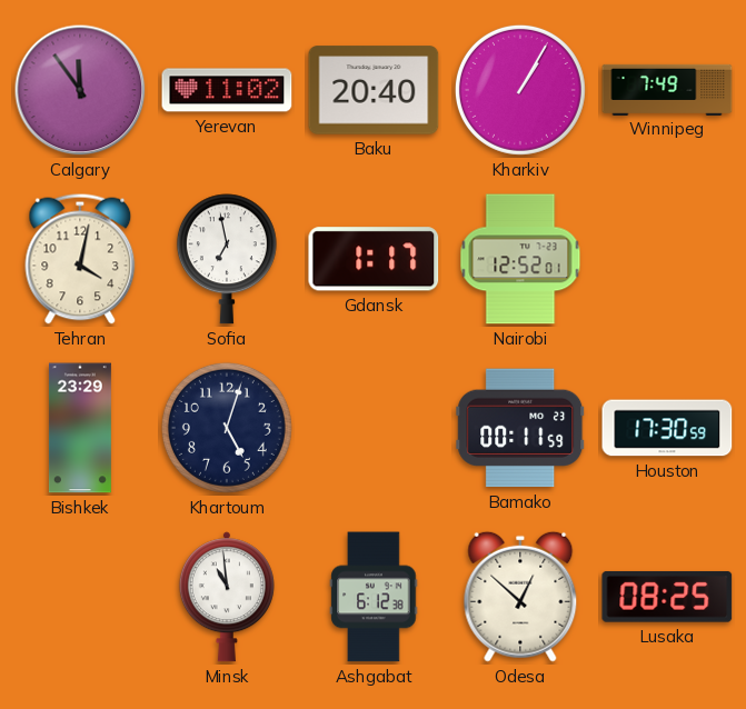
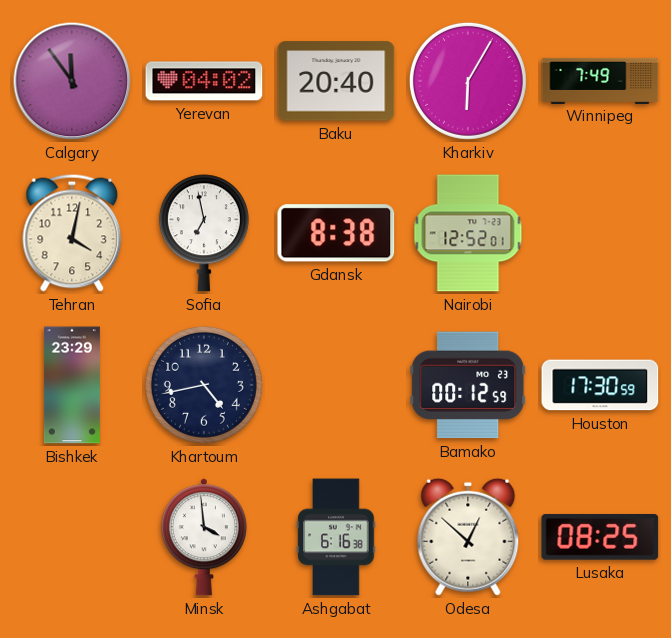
Yerevan: 11:02 -> 04:02 (204, 81)
Kharkiv: 1:05 -> 6:05 (468, 81)
Gdansk: 1:17 -> 8:38 (336, 233)
Khartoum: 5:03 -> 4:43 (204, 385)
Bamako: 00:11 -> 00:12 (468, 385)
Minsk: 10:59 -> 3:59 (204, 537)
Ashgabat: 6:12 -> 6:16 (336, 537)
